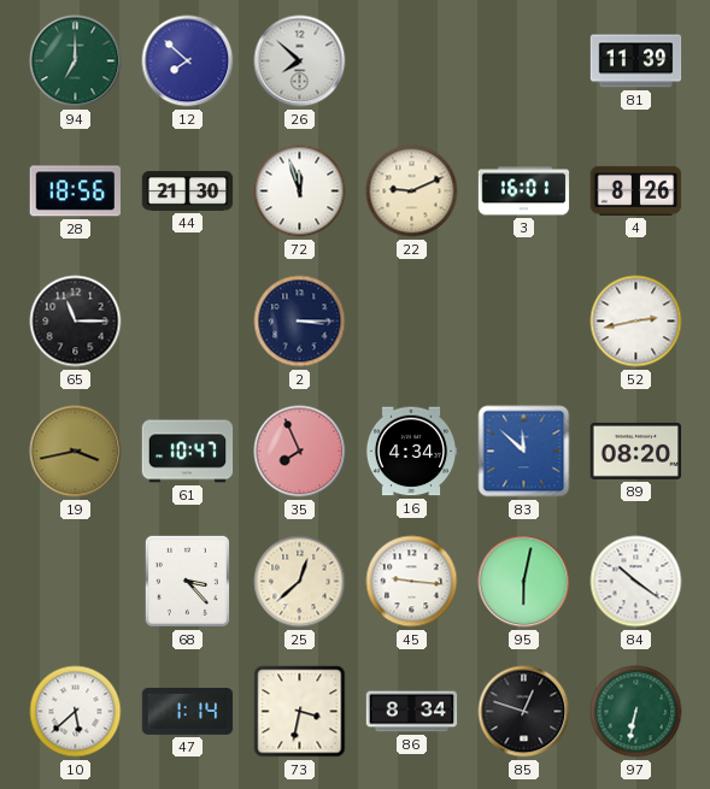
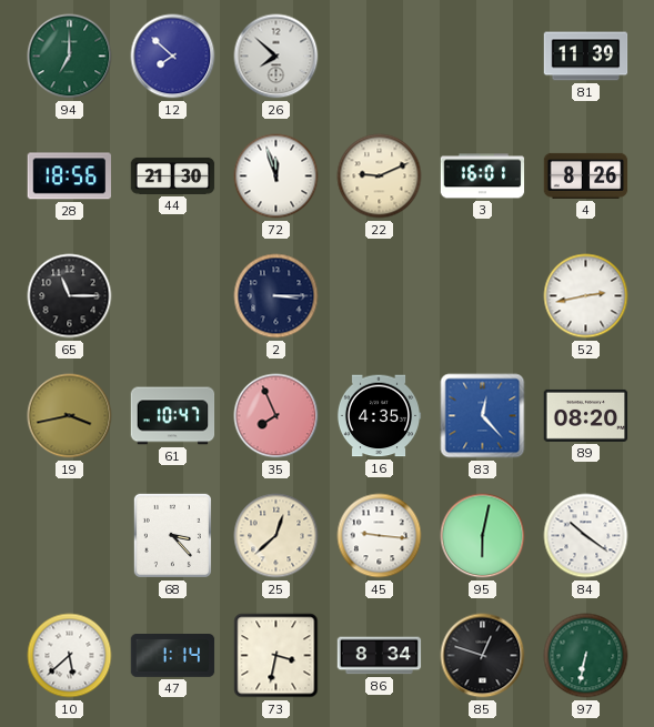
16: 4:34 -> 4:35 (379, 416)
83: 11:52 -> 12:23 (483, 416)
